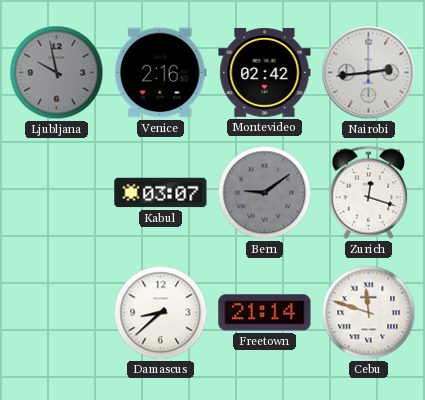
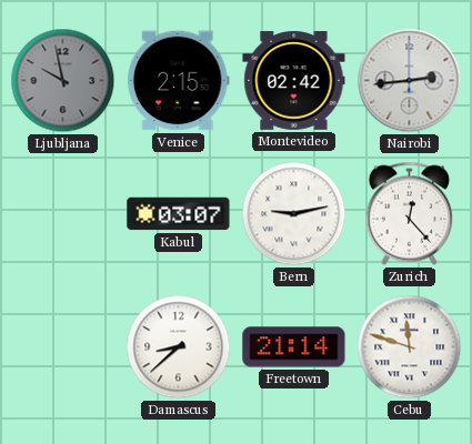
Venice: 2:16 -> 2:15 (179, 81)
Bern: 9:09 -> 9:13 (294, 214)
Bern dial: grey -> white (294, 214)
Zurich: 12:18 -> 12:23 (410, 213)
